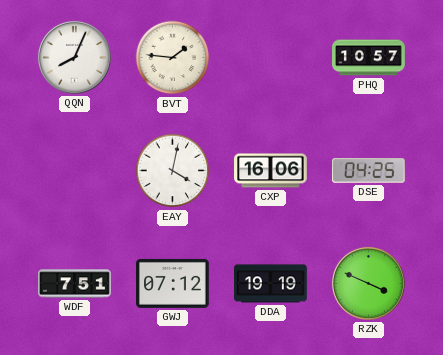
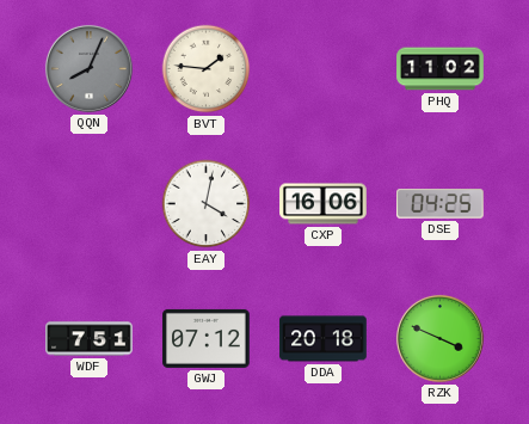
QQN dial: white -> grey (88, 68)
PHQ: 10:57 -> 11:02 (441, 69)
DDA: 19:19 -> 20:18 (324, 339)
